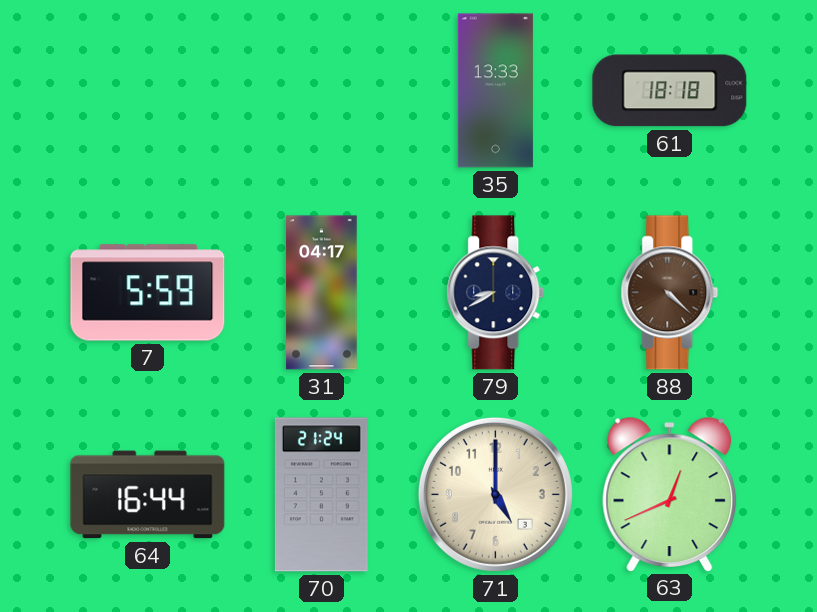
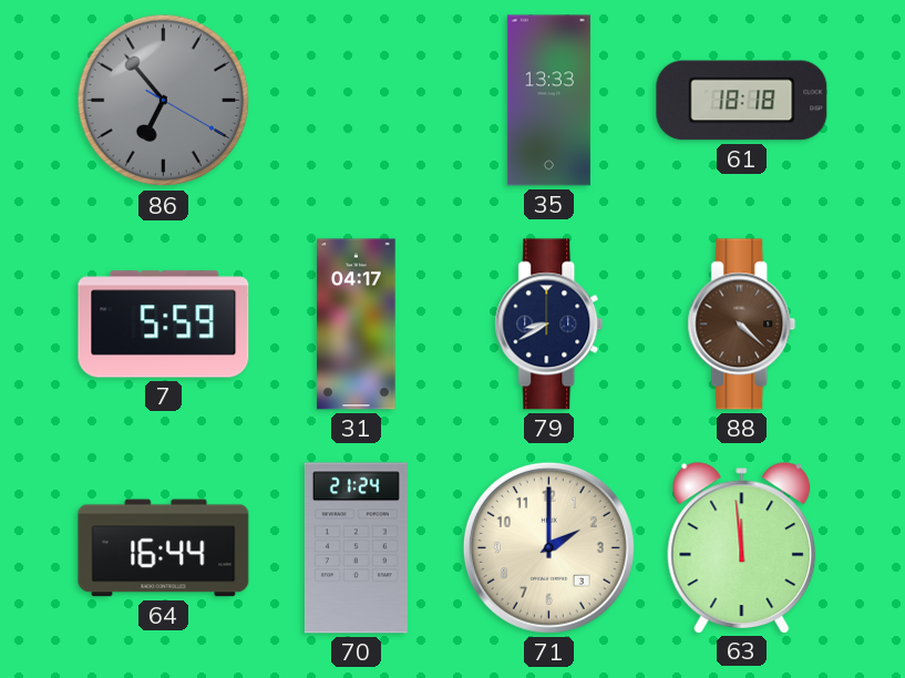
86: none -> 6:53 (164, 101)
71: 5:00 -> 2:00 (548, 547)
63: 12:41 -> 11:59 (742, 547)
